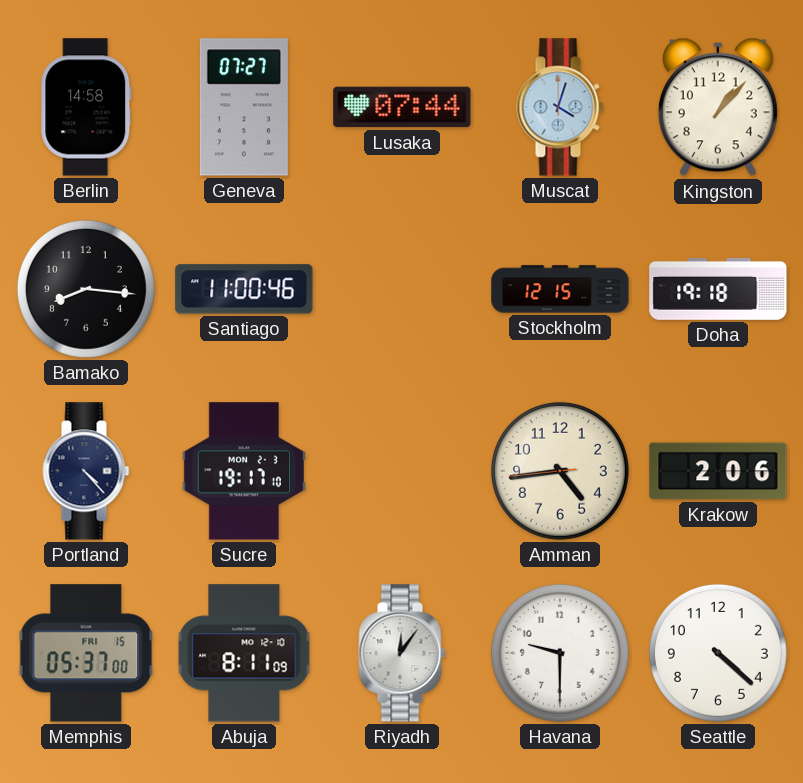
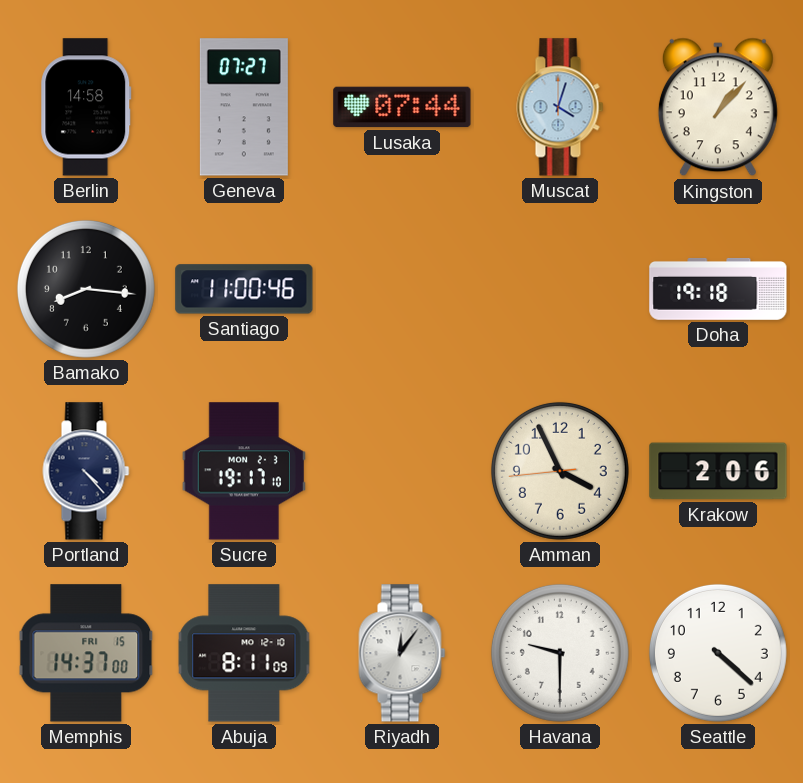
Stockholm: 12:15 -> none (560, 289)
Amman: 4:43 -> 3:55 (560, 471)
Memphis: 05:37 -> 14:37 (86, 653)
